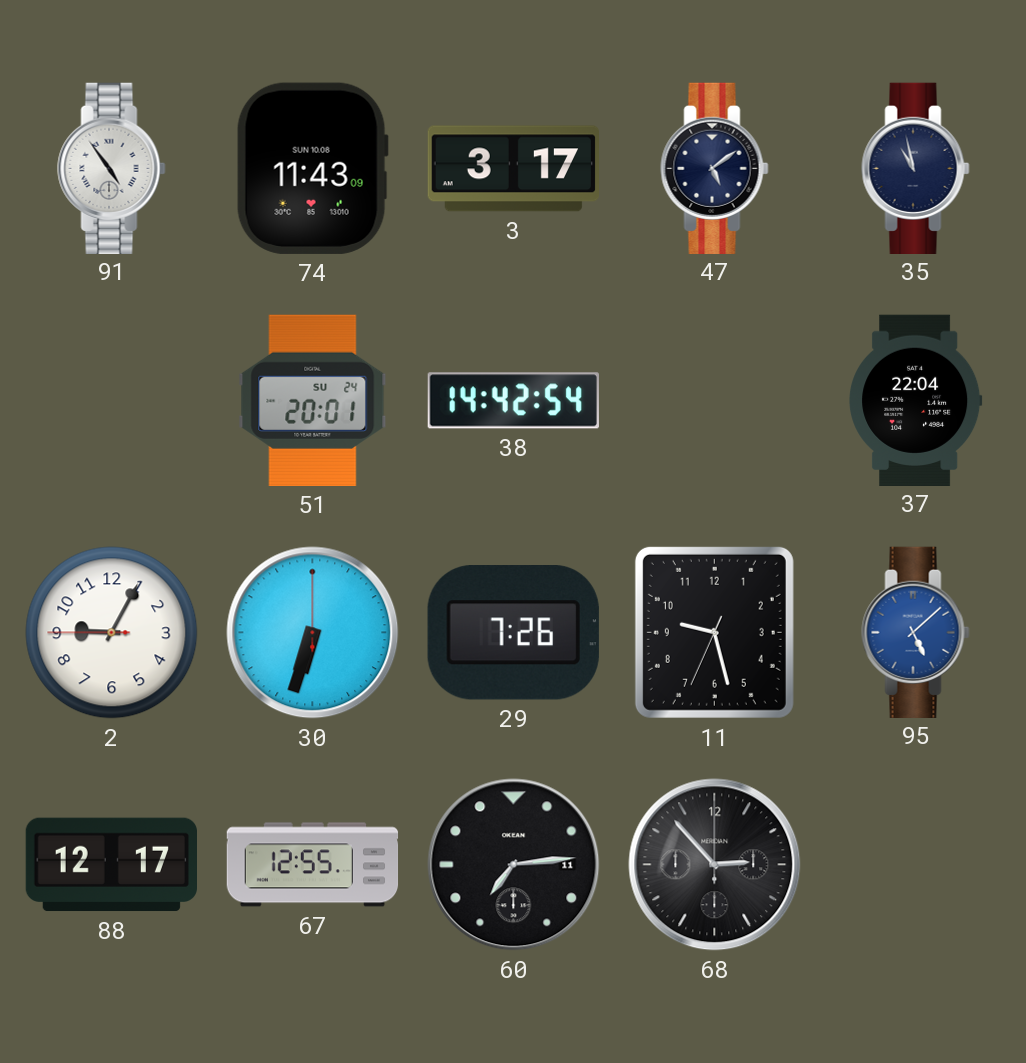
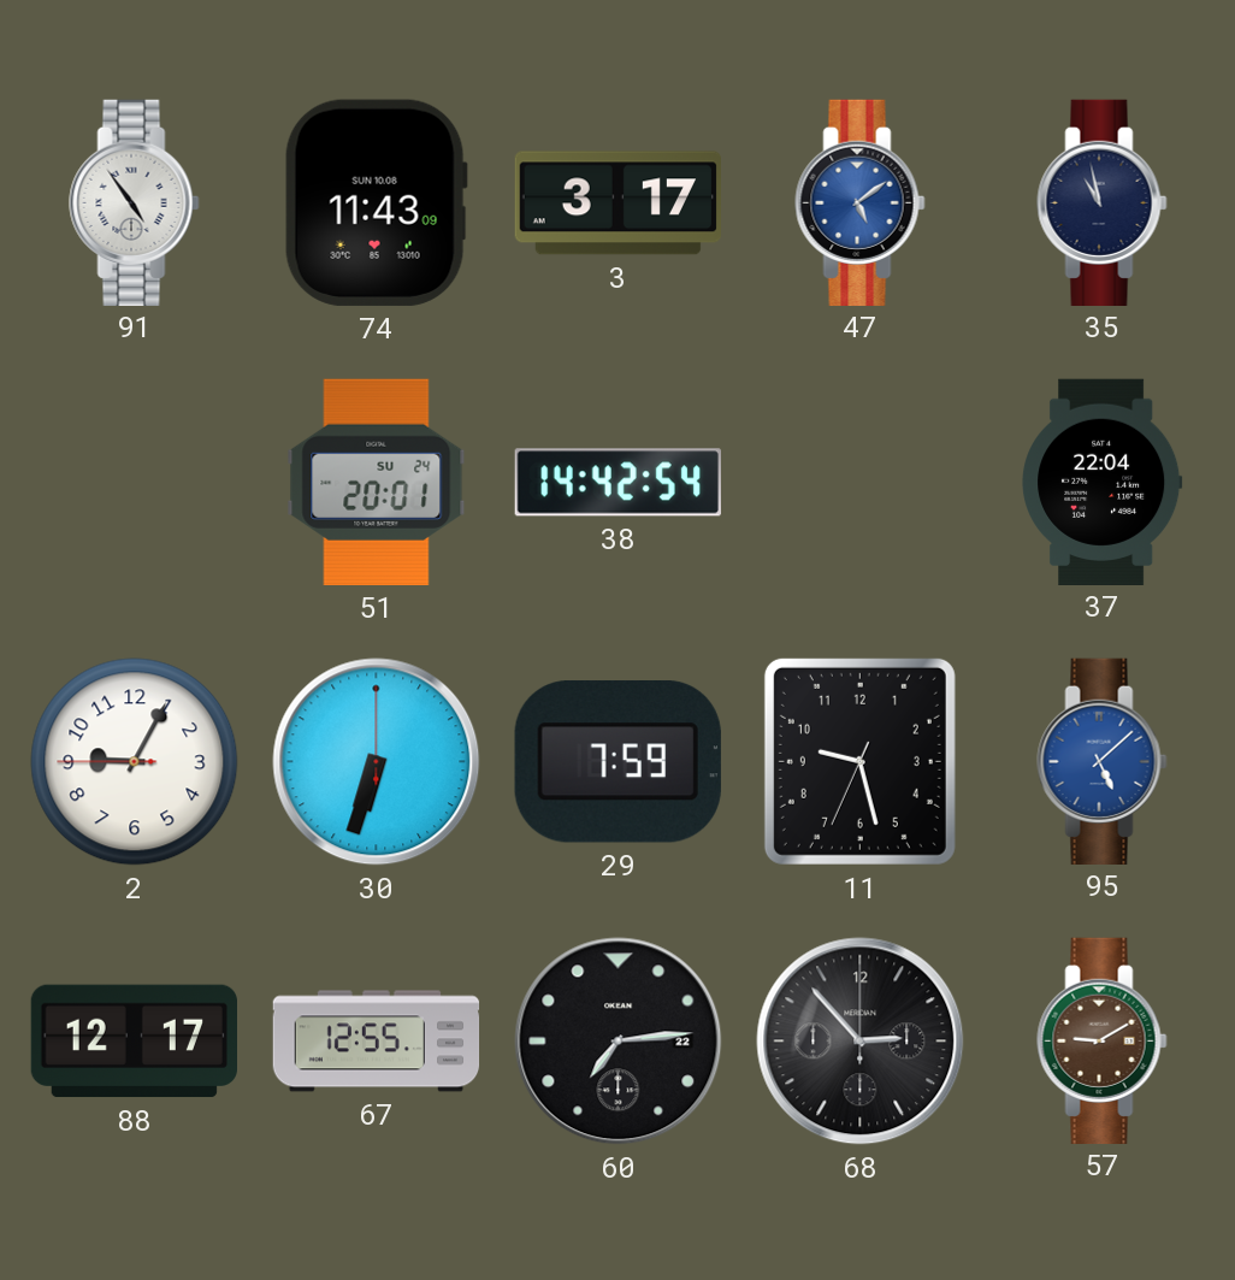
47 dial: navy -> blue (861, 202)
29: 7:26 -> 7:59 (617, 762)
60 date: 11 -> 22 (619, 1042)
57: none -> 9:10 (1103, 1040)
